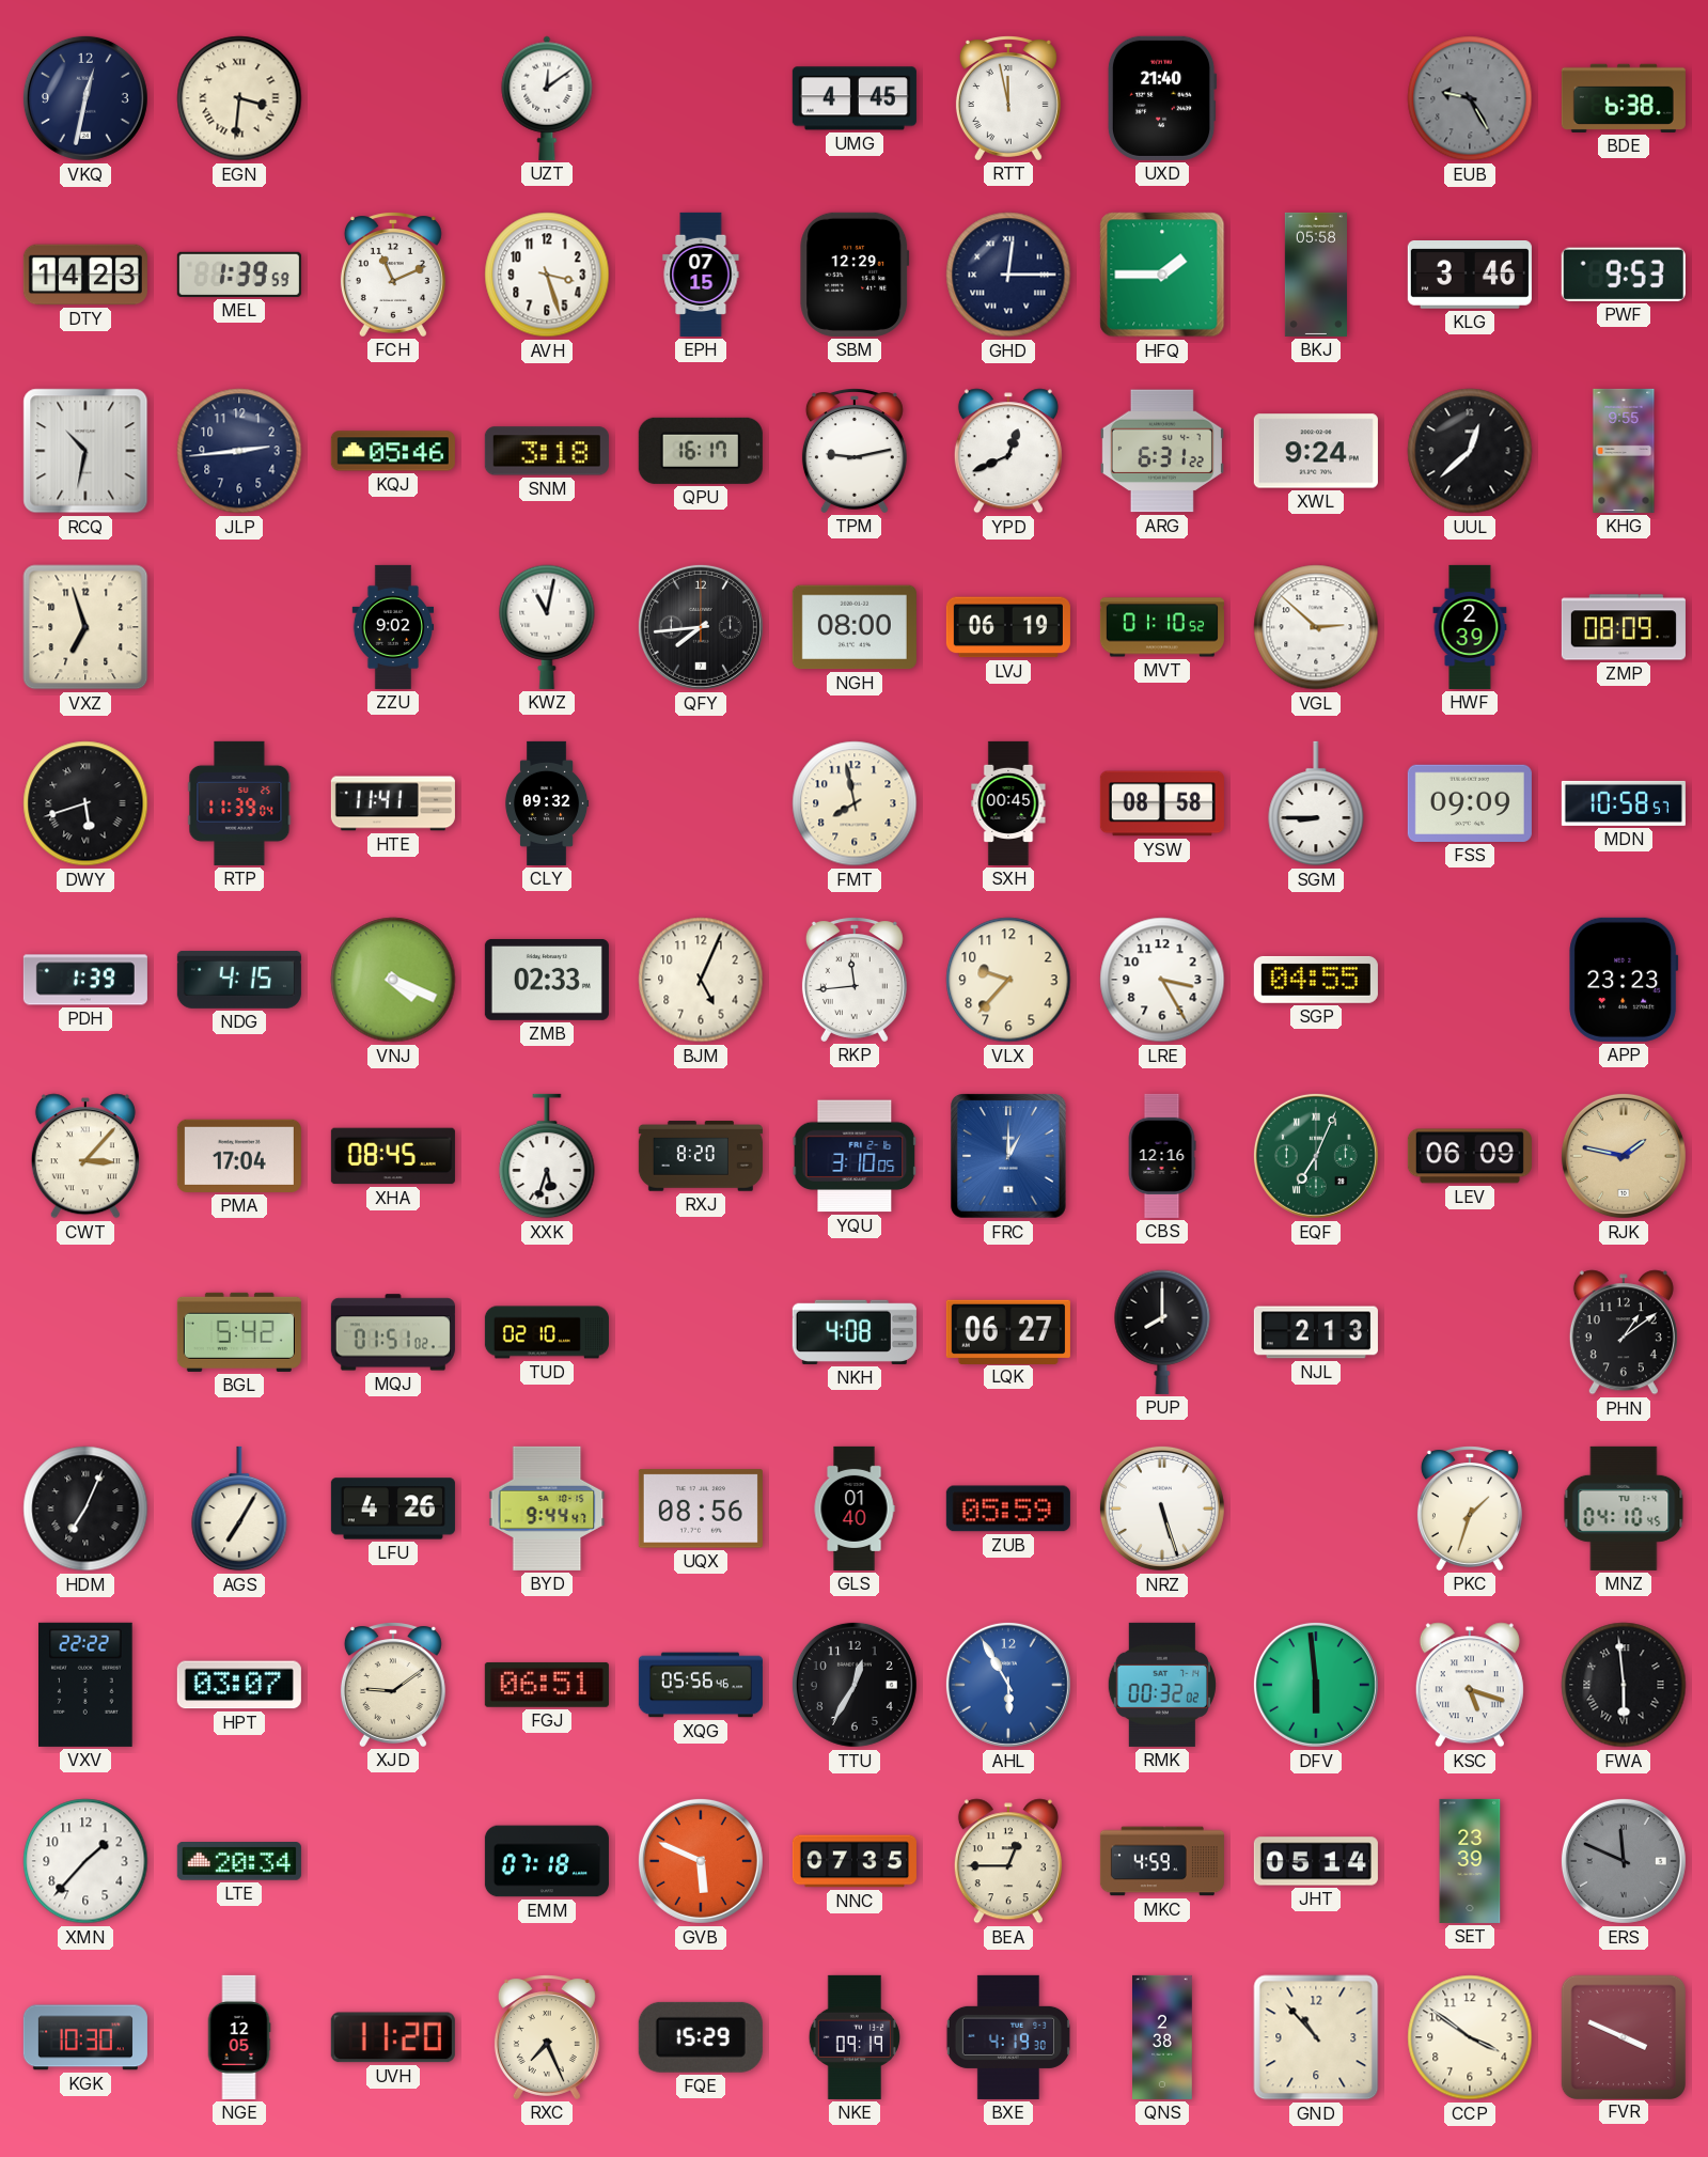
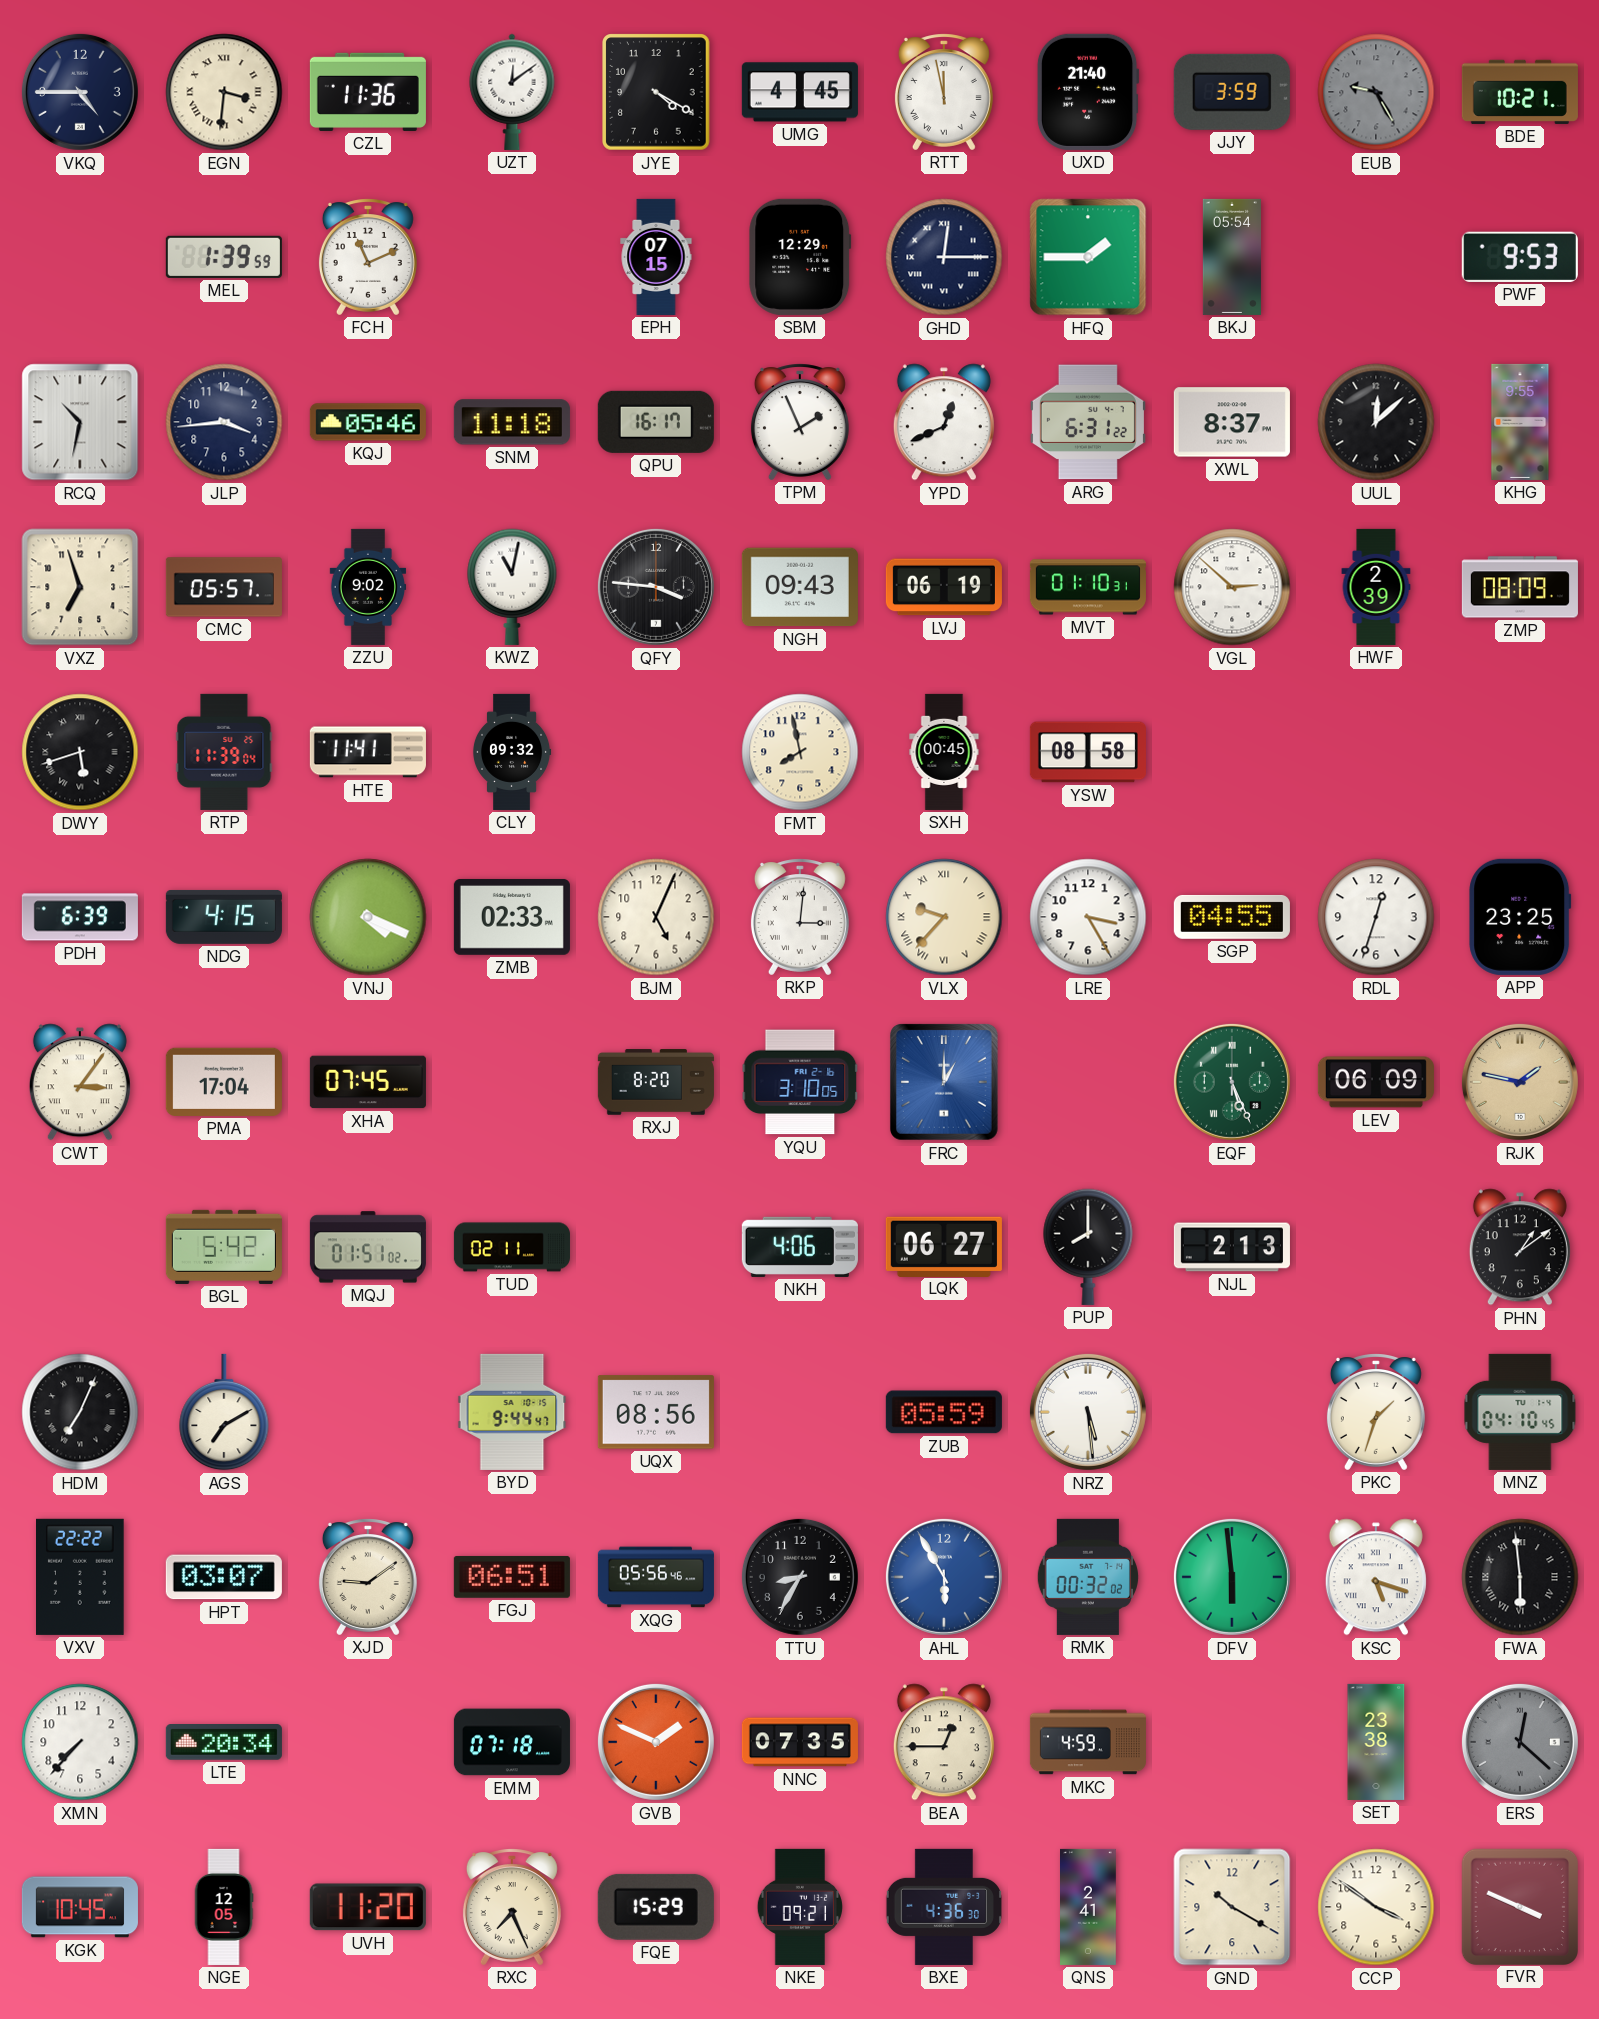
VKQ: 12:32 -> 4:45 (80, 92)
CZL: none -> 11:36 (368, 92)
JYE: none -> 4:20 (656, 92)
JJY: none -> 3:59 (1232, 92)
BDE: 6:38 -> 10:21 (1520, 92)
DTY: 14:23 -> none (85, 275)
AVH: 3:27 -> none (547, 275)
BKJ: 05:58 -> 05:54 (1232, 257)
KLG: 3:46 -> none (1470, 276)
JLP: 2:44 -> 3:44 (224, 422)
SNM: 3:18 -> 11:18 (512, 422)
TPM: 9:13 -> 1:56 (800, 422)
XWL: 9:24 -> 8:37 (1232, 422)
UUL: 12:38 -> 12:08 (1376, 422)
CMC: none -> 05:57 (224, 587)
QFY: 7:44 -> 3:46 (656, 587)
NGH: 08:00 -> 09:43 (800, 587)
MVT: 01:10:52 -> 01:10:31 (1088, 587)
SGM: 8:45 -> none (1316, 803)
FSS: 09:09 -> none (1470, 803)
MDN: 10:58 -> none (1624, 803)
PDH: 1:39 -> 6:39 (80, 917)
RKP: 11:44 -> 3:01 (800, 917)
VLX numerals: Arabic -> Roman (944, 917)
RDL: none -> 12:33 (1376, 917)
APP: 23:23 -> 23:25 (1520, 917)
CWT: 3:07 -> 3:06 (80, 1082)
XHA: 08:45 -> 07:45 (368, 1082)
XXK: 5:33 -> none (547, 1156)
CBS: 12:16 -> none (1162, 1156)
EQF: 7:04 -> 5:26 (1232, 1082)
TUD: 02:10 -> 02:11 (512, 1247)
NKH: 4:08 -> 4:06 (800, 1247)
AGS: 7:05 -> 7:10 (224, 1412)
LFU: 4:26 -> none (393, 1509)
GLS: 01:40 -> none (855, 1509)
NRZ: 5:27 -> 5:29 (1088, 1412)
TTU: 12:35 -> 8:35 (800, 1577)
XMN: 1:37 -> 7:37 (80, 1742)
GVB: 5:49 -> 1:49 (656, 1742)
JHT: 05:14 -> none (1316, 1861)
SET: 23:39 -> 23:38 (1376, 1742)
ERS: 11:49 -> 12:22 (1520, 1742)
KGK: 10:30 -> 10:45 (80, 1907)
NKE: 09:19 -> 09:21 (799, 1907)
BXE: 4:19 -> 4:36 (944, 1907)
QNS: 2:38 -> 2:41 (1089, 1907)
GND: 10:53 -> 10:20 (1232, 1907)
